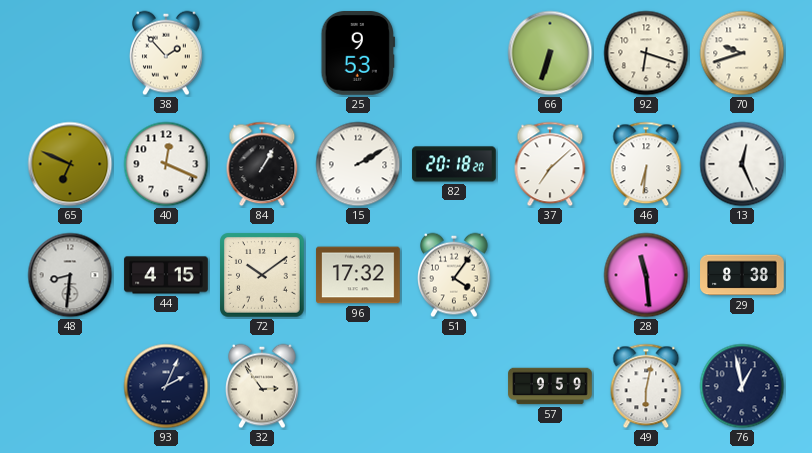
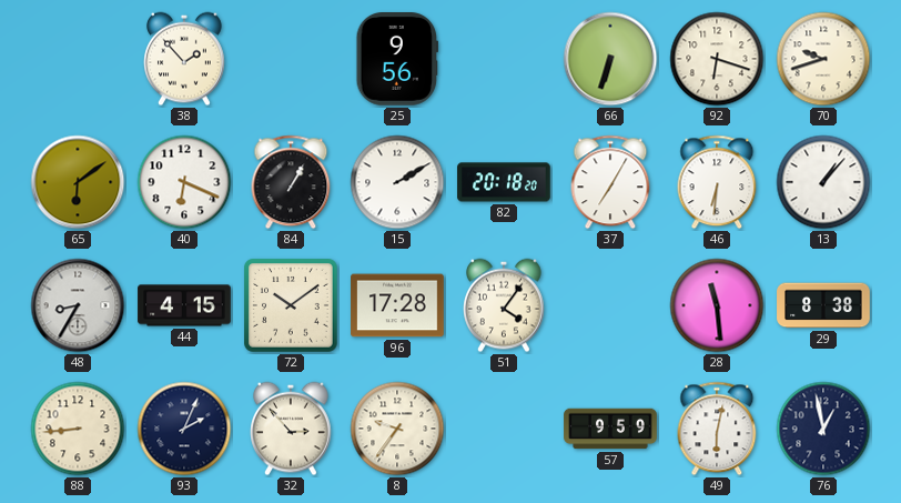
25: 9:53 -> 9:56 (396, 60)
65: 6:49 -> 6:09 (78, 182)
40: 12:19 -> 6:19 (184, 182)
37: 7:08 -> 7:05 (610, 182)
13: 12:26 -> 1:07 (823, 182)
48: 8:31 -> 8:35 (78, 305)
96: 17:32 -> 17:28 (397, 305)
88: none -> 8:44 (78, 429)
32: 2:54 -> 2:53 (292, 429)
8: none -> 9:36 (397, 429)
